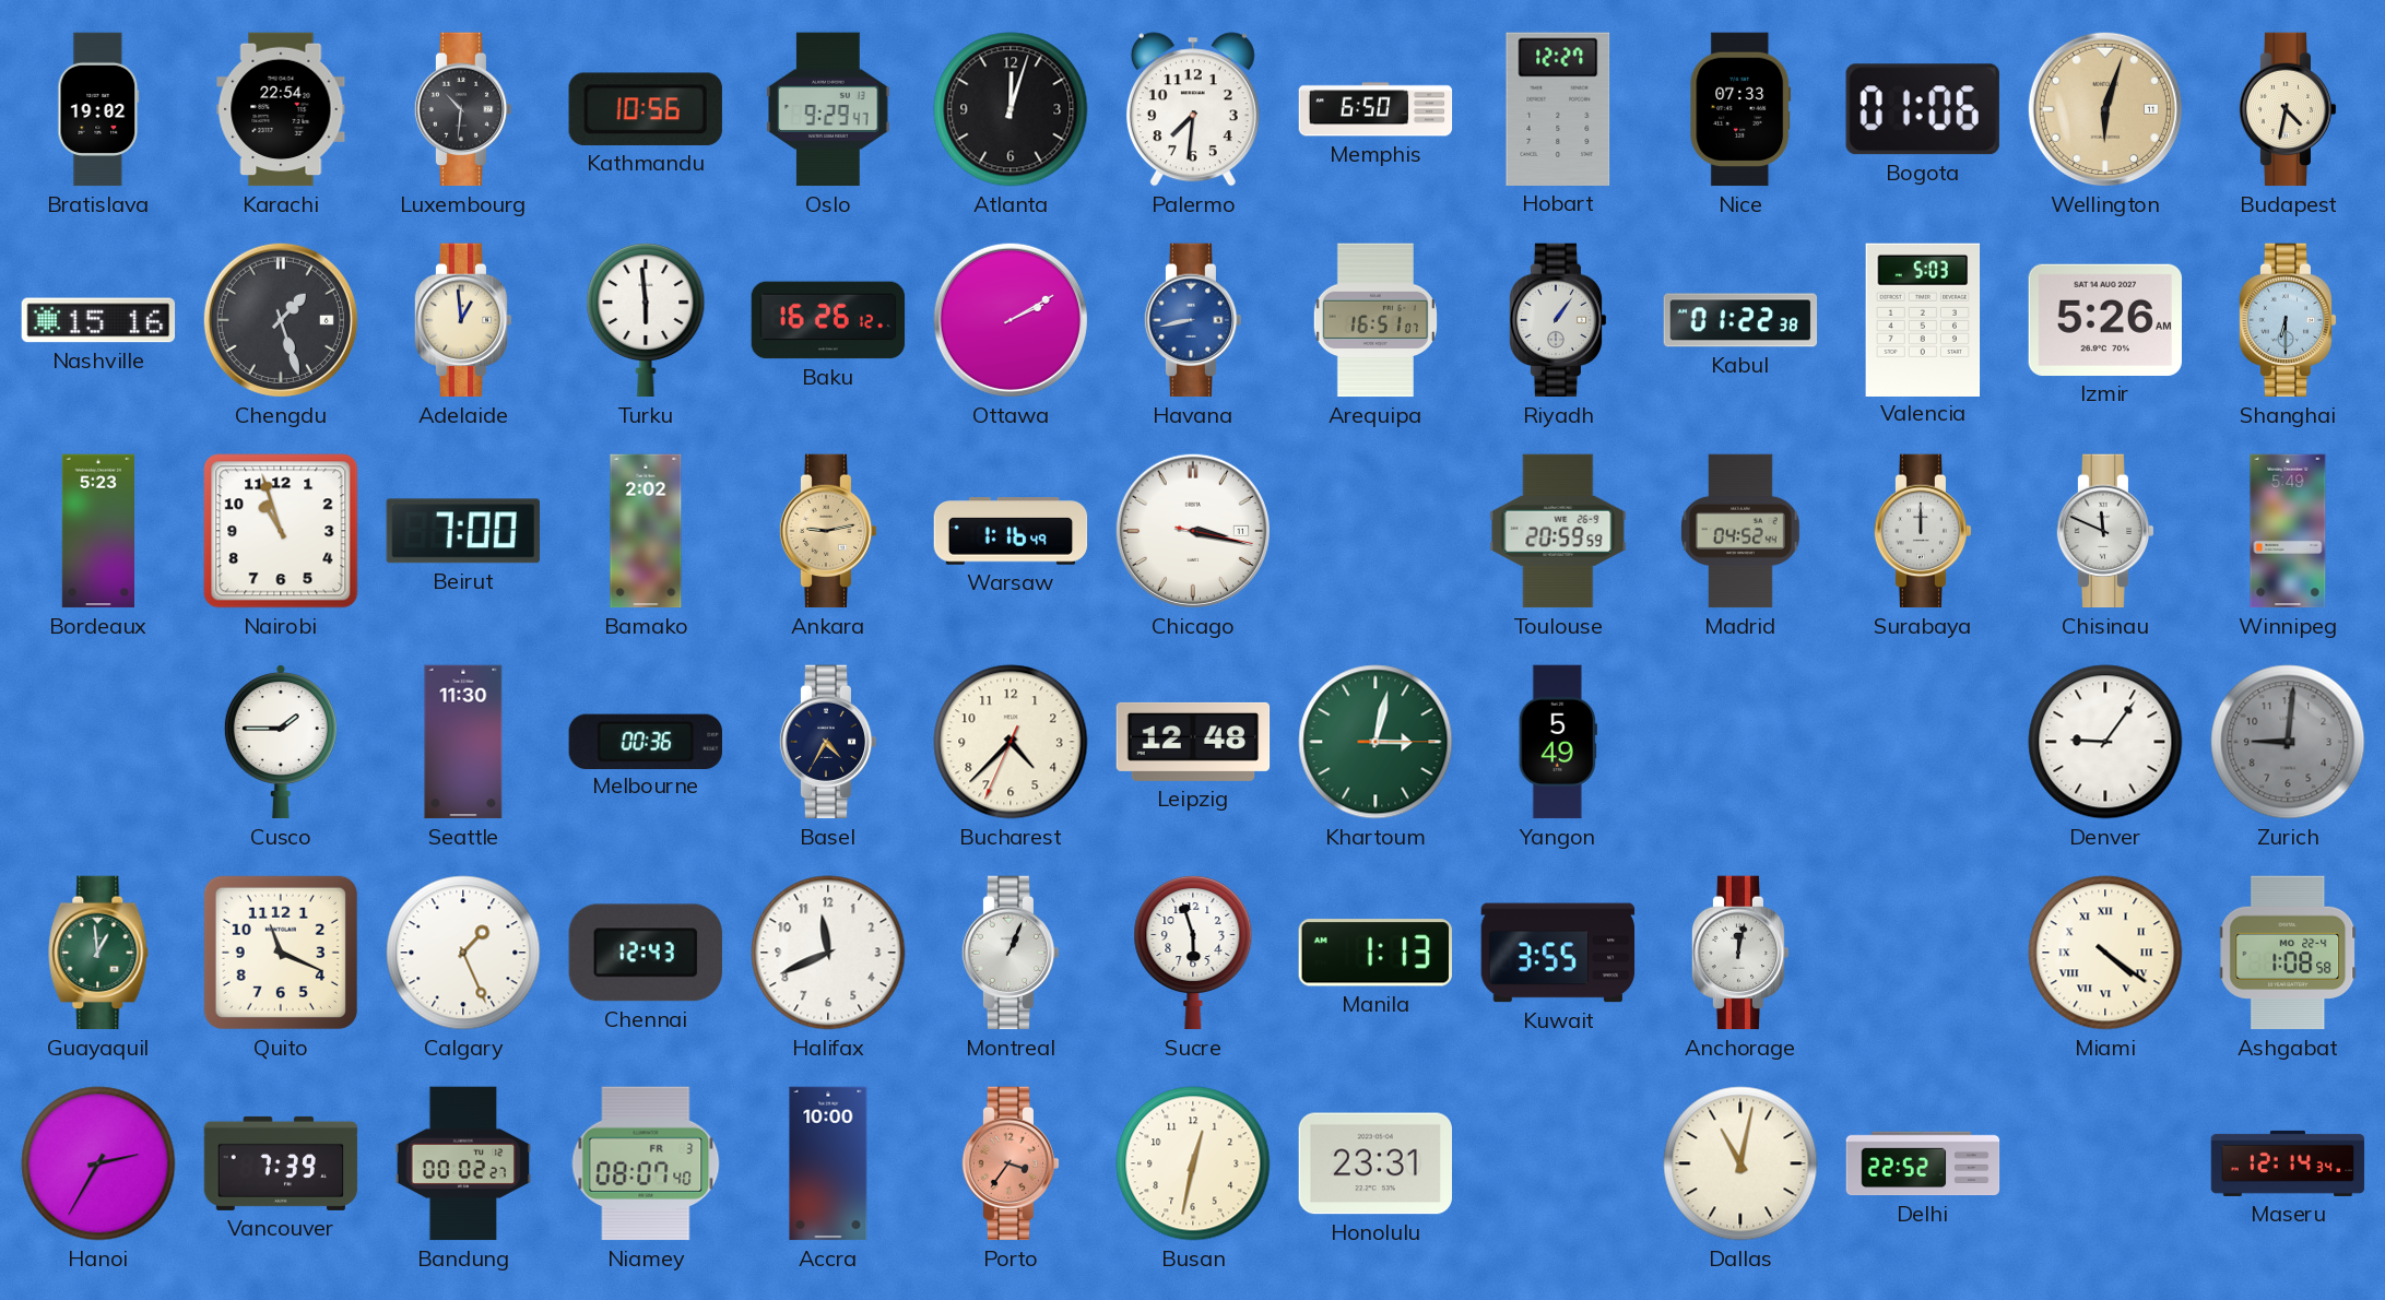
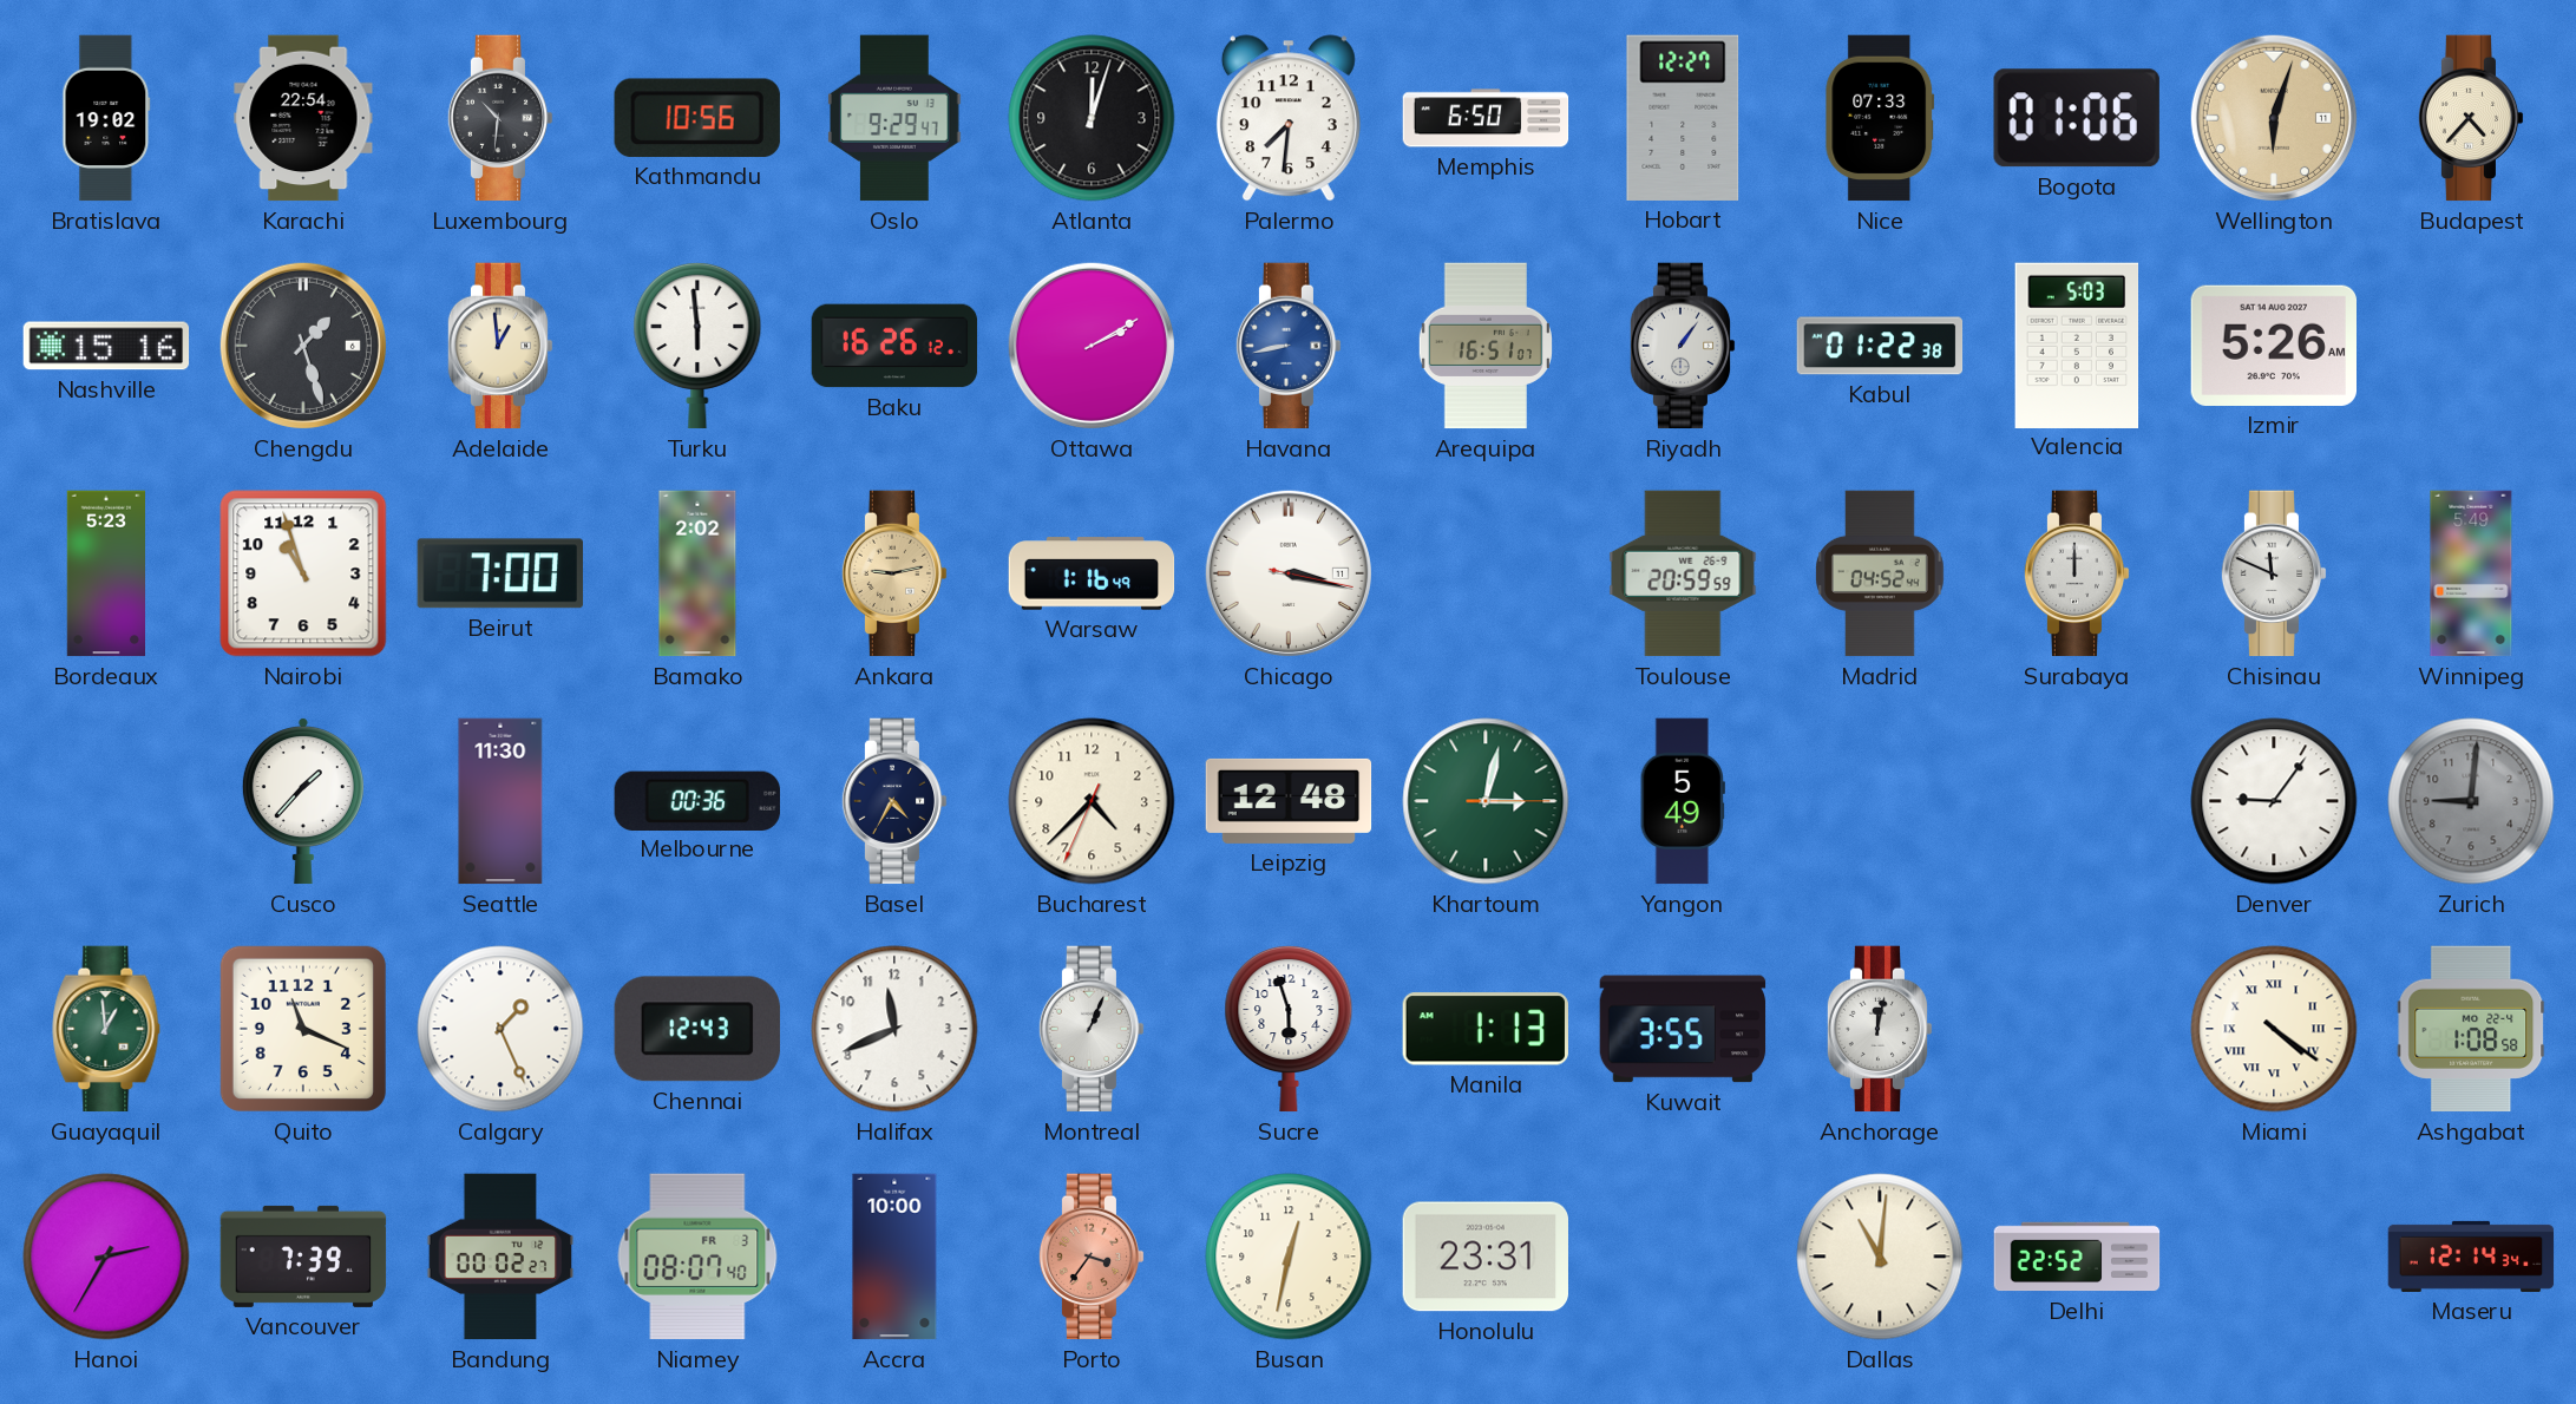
Budapest: 4:32 -> 4:37 (2471, 118)
Shanghai: 6:30 -> none (2288, 320)
Cusco: 1:45 -> 1:37 (303, 801)
Dallas: 11:02 -> 11:01 (1880, 1257)
